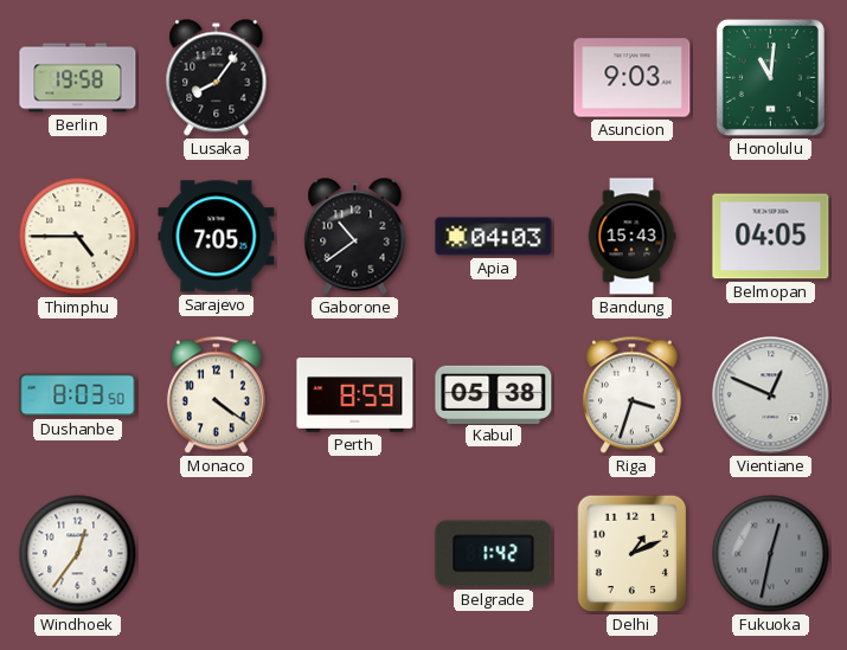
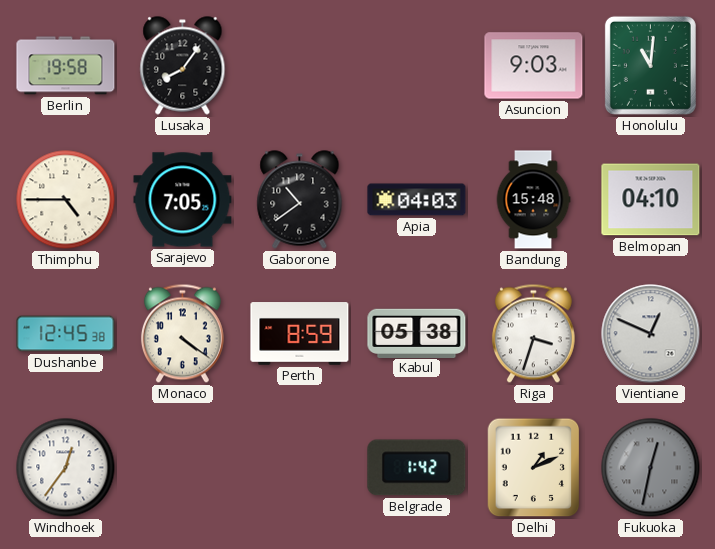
Bandung: 15:43 -> 15:48 (533, 200)
Belmopan: 04:05 -> 04:10 (651, 200)
Dushanbe: 8:03 -> 12:45 (66, 334)
